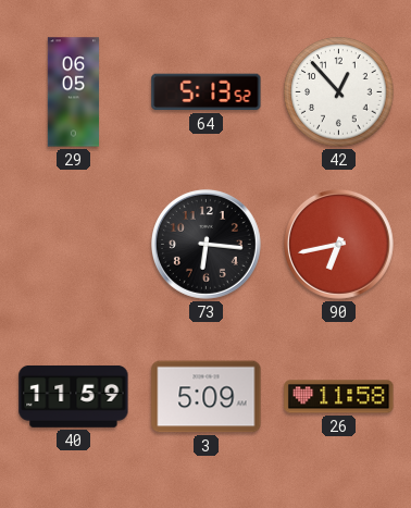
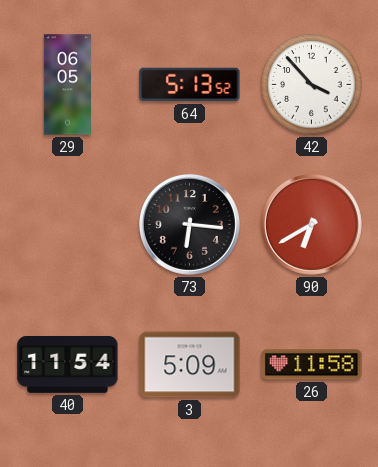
42: 12:53 -> 3:53 (312, 85)
90: 6:43 -> 6:40 (311, 224)
40: 11:59 -> 11:54 (68, 364)
